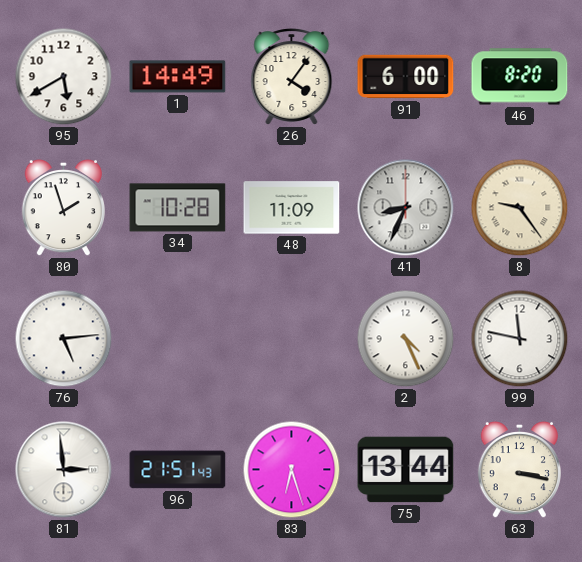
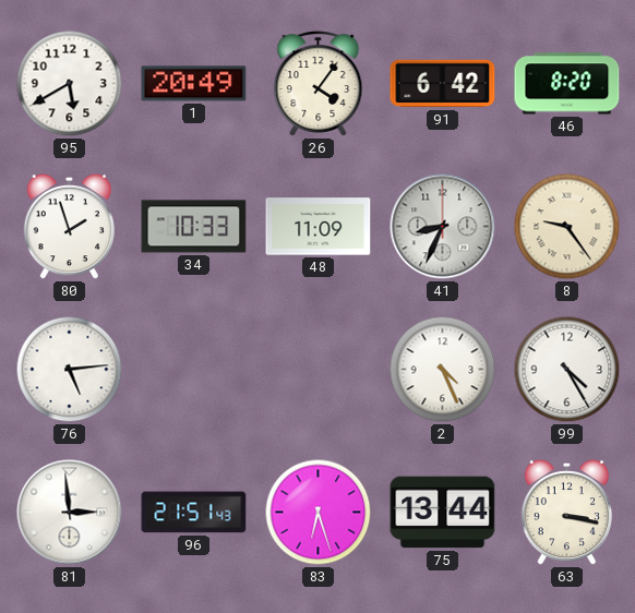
1: 14:49 -> 20:49 (194, 84)
91: 6:00 -> 6:42 (443, 84)
34: 10:28 -> 10:33 (194, 227)
99: 11:47 -> 4:25 (567, 370)
